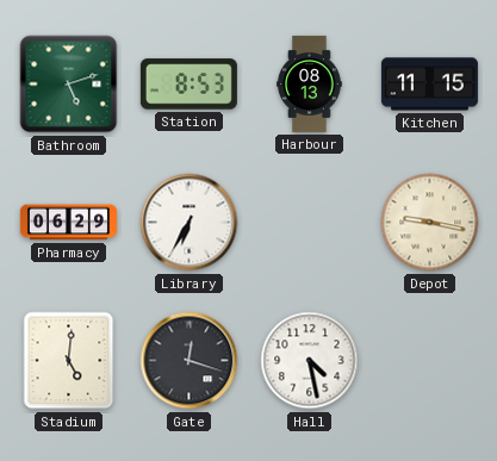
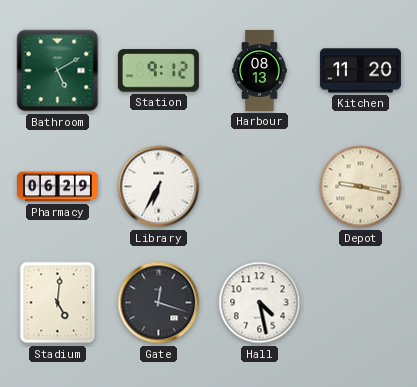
Bathroom: 5:12 -> 5:10 (58, 71)
Station: 8:53 -> 9:12 (158, 71)
Kitchen: 11:15 -> 11:20 (360, 71)
